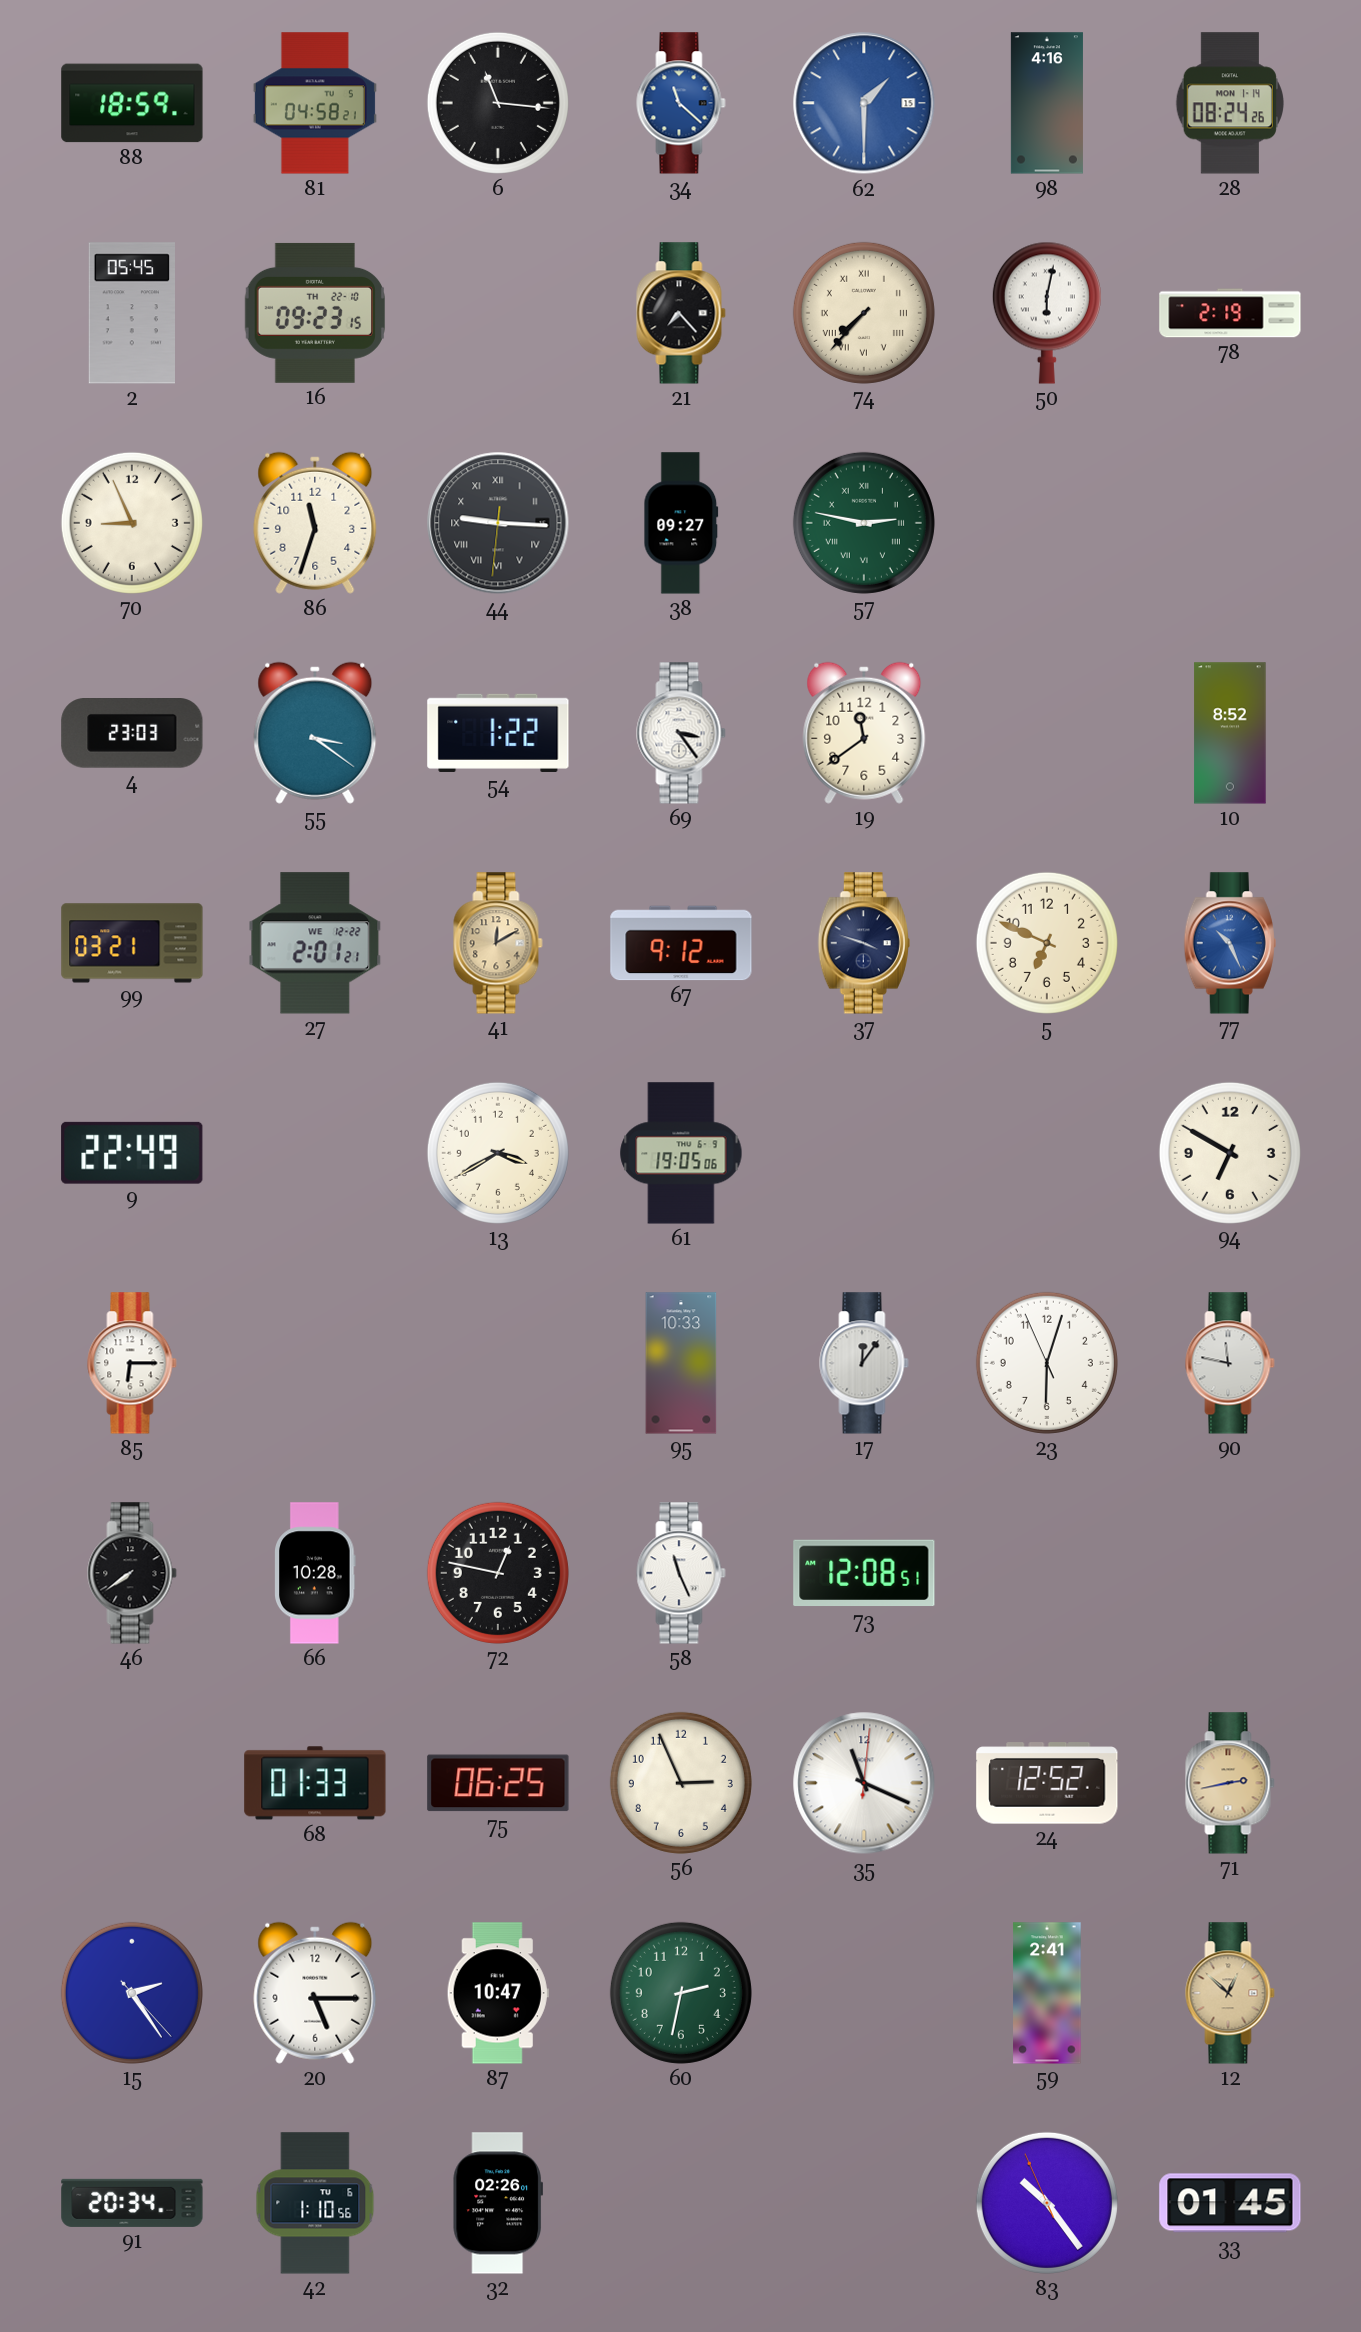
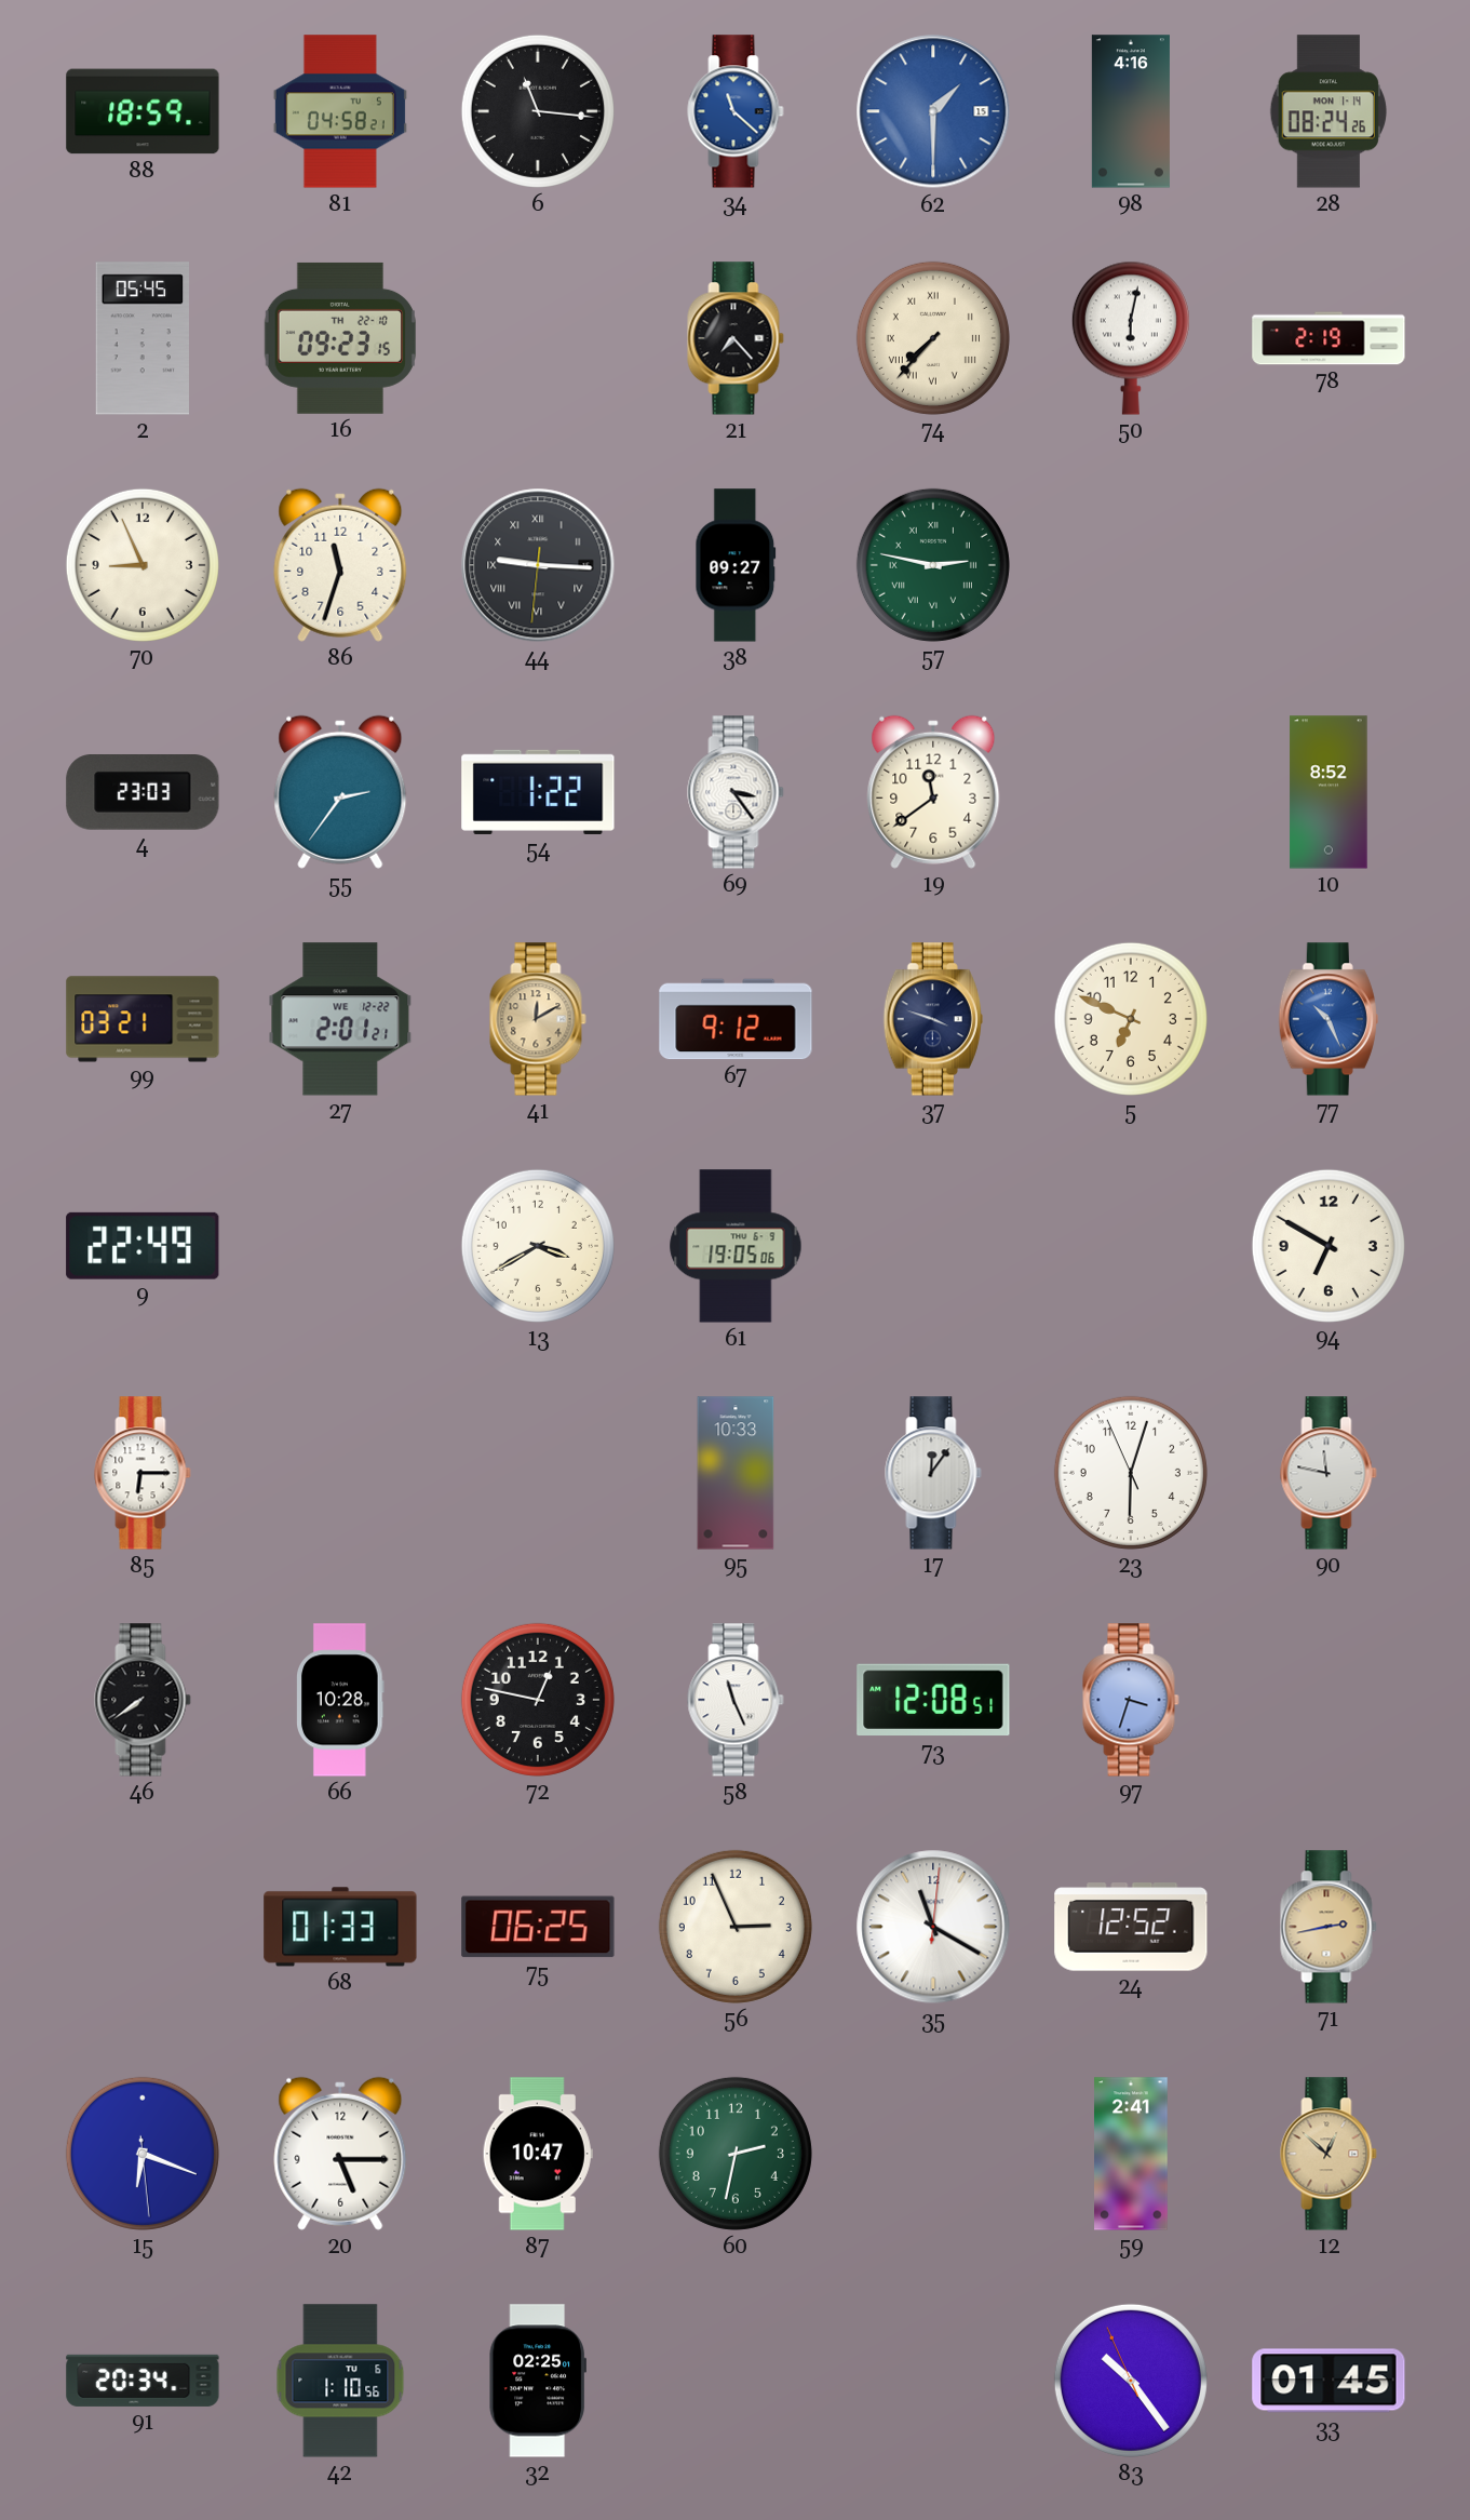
55: 3:21 -> 2:36 (340, 792)
97: none -> 3:33 (1131, 1700)
35: 11:19 -> 11:20 (933, 1927)
15: 2:24 -> 6:18 (143, 2154)
32: 02:26 -> 02:25 (538, 2381)
